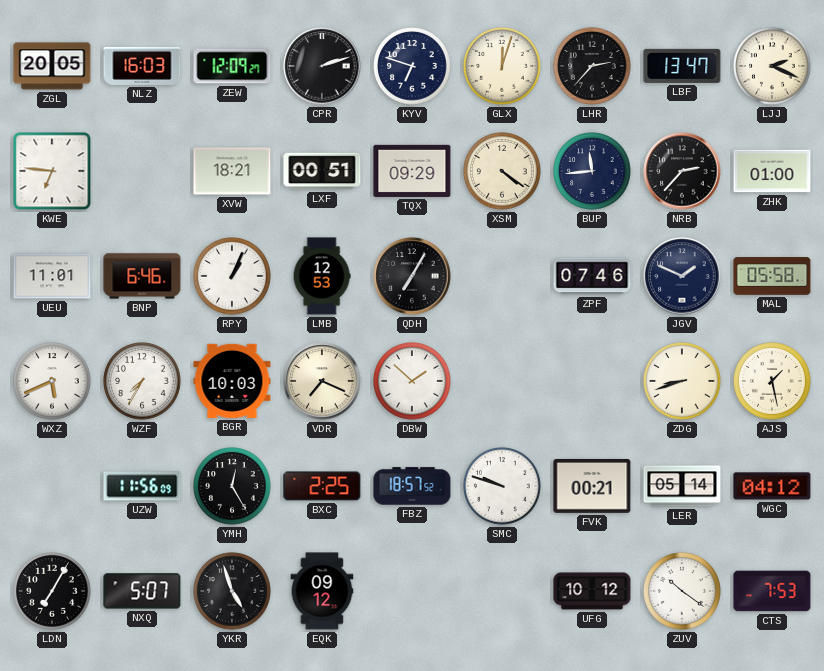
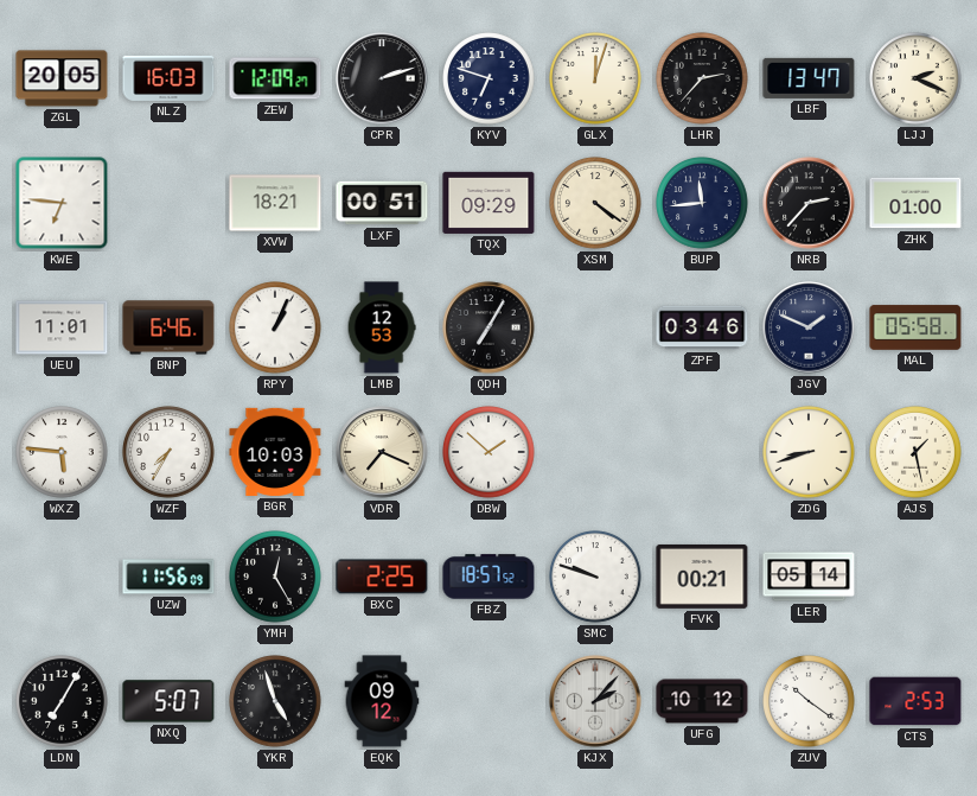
ZPF: 07:46 -> 03:46 (702, 327)
WXZ: 5:41 -> 5:46 (62, 452)
WGC: 04:12 -> none (772, 486)
KJX: none -> 2:07 (595, 701)
CTS: 7:53 -> 2:53 (915, 701)
